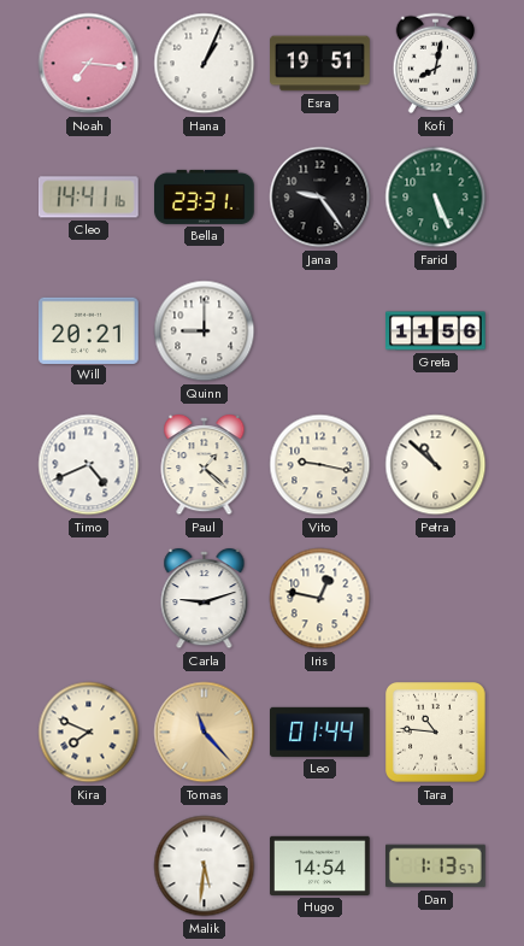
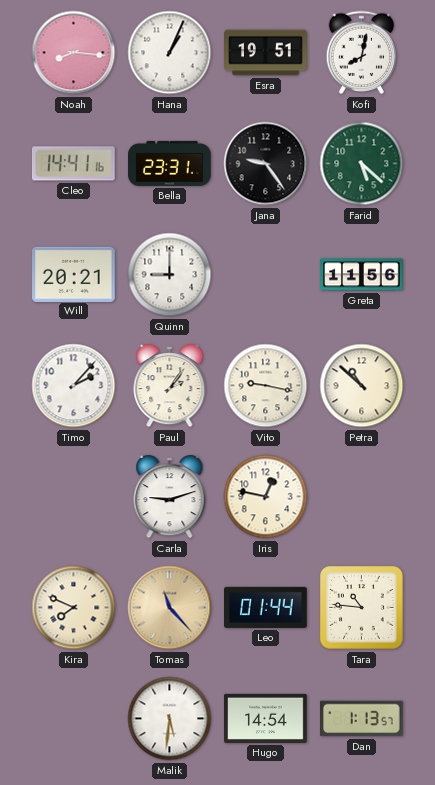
Noah: 7:16 -> 8:16 (74, 53)
Farid: 5:26 -> 5:22 (362, 164)
Timo: 4:41 -> 2:07 (74, 386)
Paul: 1:22 -> 2:06 (170, 386)
